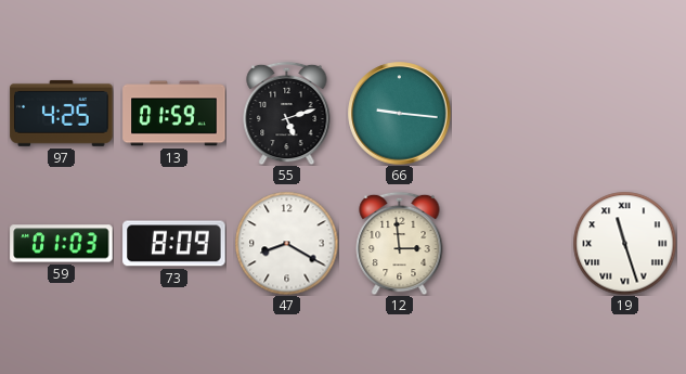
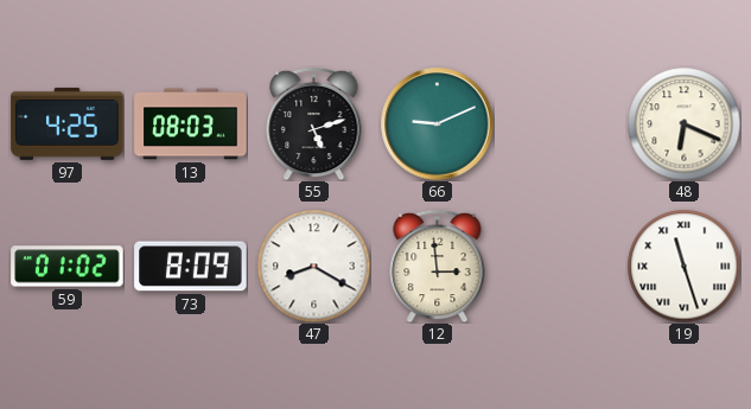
13: 01:59 -> 08:03 (191, 124)
66: 9:16 -> 9:11 (438, 124)
48: none -> 6:19 (683, 123)
59: 01:03 -> 01:02 (68, 267)
